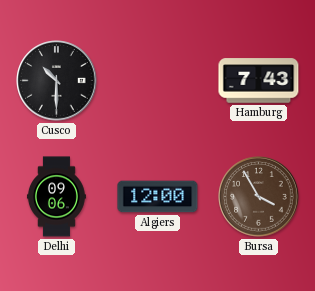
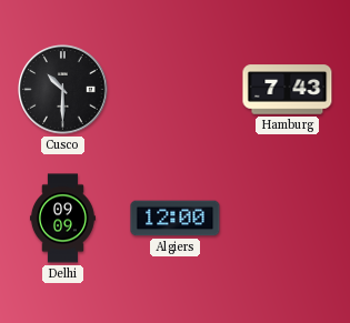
Delhi: 09:06 -> 09:09 (62, 219)
Bursa: 3:55 -> none (259, 197)
